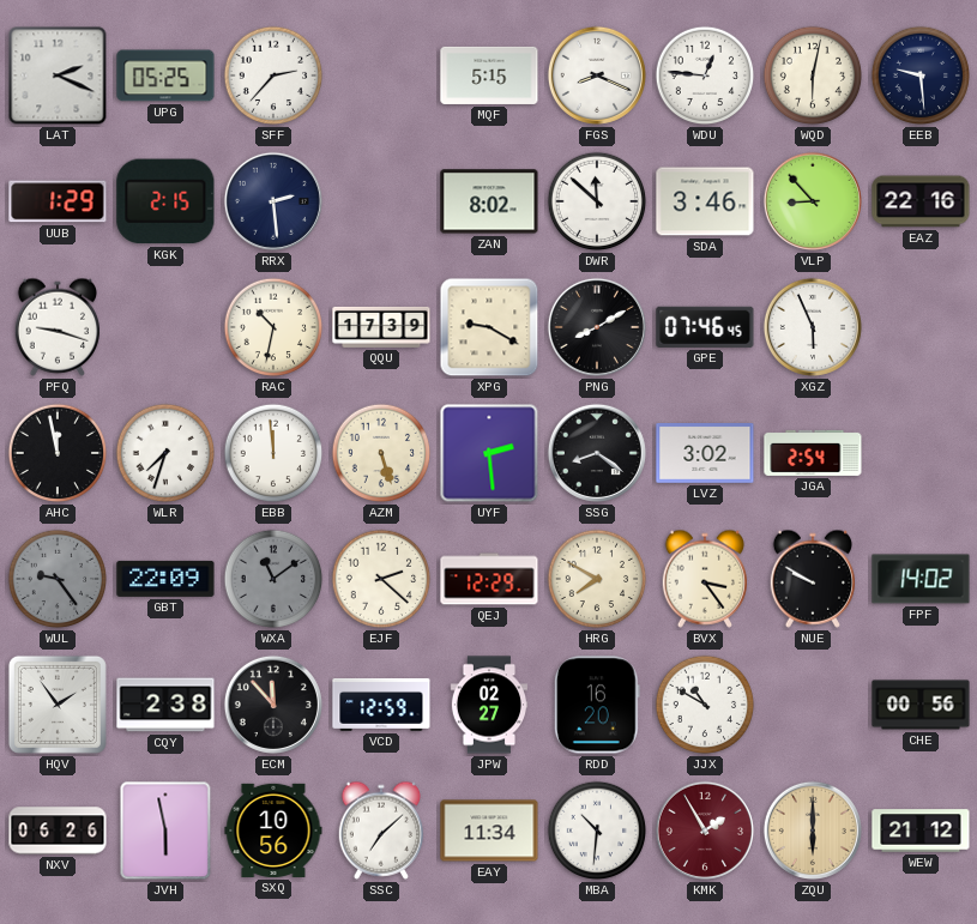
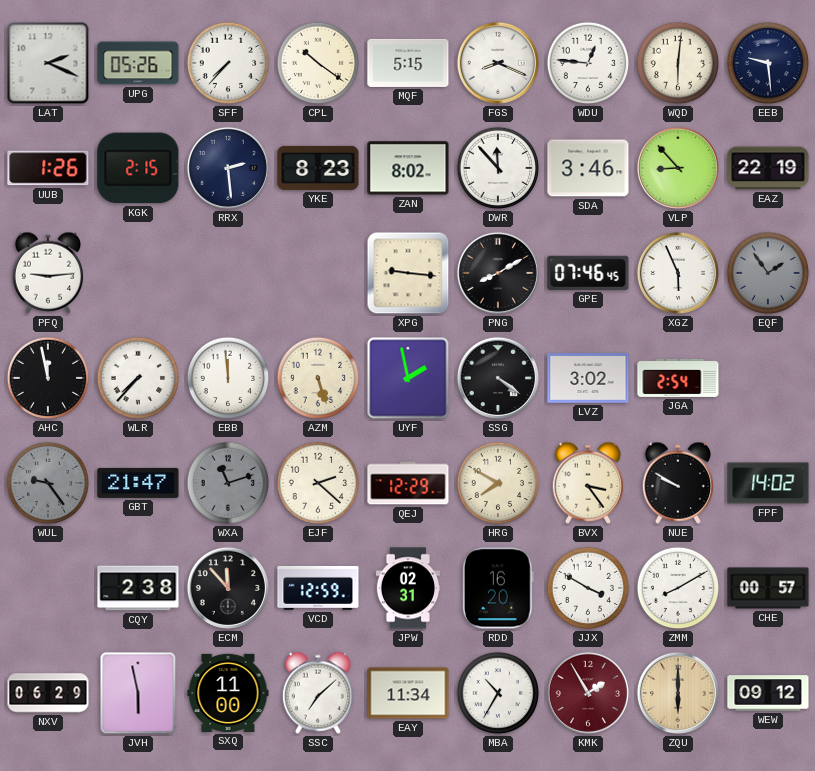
UPG: 05:25 -> 05:26 (138, 63)
SFF: 2:37 -> 7:37 (228, 63)
CPL: none -> 10:21 (318, 63)
WQD: 6:02 -> 6:01 (678, 63)
UUB: 1:29 -> 1:26 (48, 168)
YKE: none -> 8:23 (318, 168)
DWR: 11:52 -> 11:53 (498, 168)
EAZ: 22:16 -> 22:19 (768, 168)
PFQ: 9:18 -> 9:14 (47, 273)
RAC: 10:32 -> none (273, 327)
QQU: 17:39 -> none (381, 327)
XPG: 9:20 -> 9:16 (408, 273)
EQF: none -> 1:54 (768, 273)
WLR: 7:33 -> 7:37 (138, 378)
UYF: 2:29 -> 1:58 (408, 378)
SSG: 8:21 -> 4:21 (498, 378)
GBT: 22:09 -> 21:47 (138, 483)
WXA: 11:09 -> 11:12 (228, 483)
HQV: 1:54 -> none (58, 705)
JPW: 02:27 -> 02:31 (408, 588)
JJX: 10:50 -> 3:50 (588, 588)
ZMM: none -> 8:10 (678, 588)
CHE: 00:56 -> 00:57 (768, 588)
NXV: 06:26 -> 06:29 (48, 693)
SXQ: 10:56 -> 11:00 (228, 693)
MBA: 10:31 -> 10:35 (498, 693)
WEW: 21:12 -> 09:12 (768, 693)
